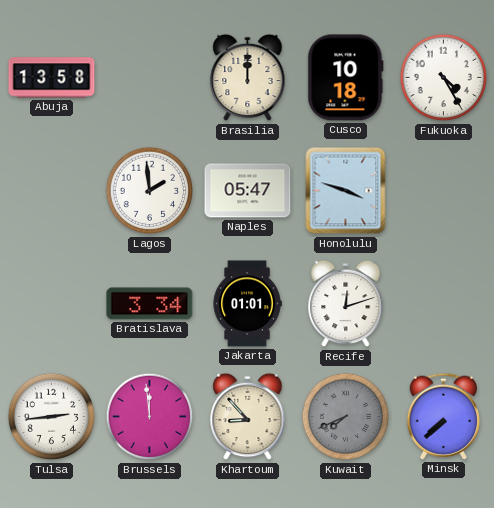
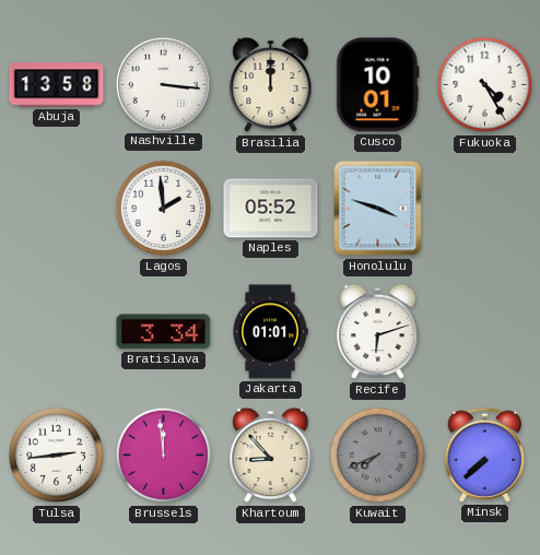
Nashville: none -> 3:16 (163, 84)
Cusco: 10:18 -> 10:01 (378, 85)
Naples: 05:47 -> 05:52 (271, 209)
Recife: 12:12 -> 6:12 (378, 332)
